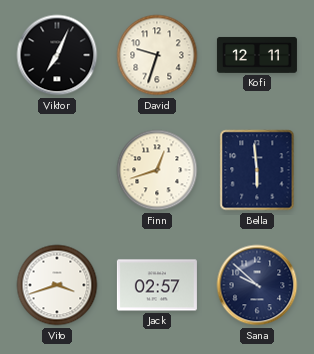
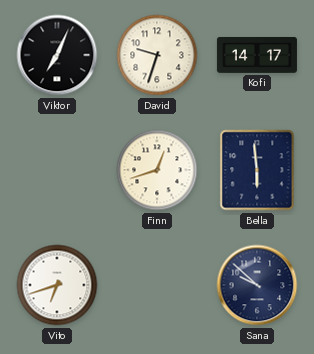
Kofi: 12:11 -> 14:17 (257, 55)
Vito: 3:42 -> 6:42 (57, 285)
Jack: 02:57 -> none (157, 285)
